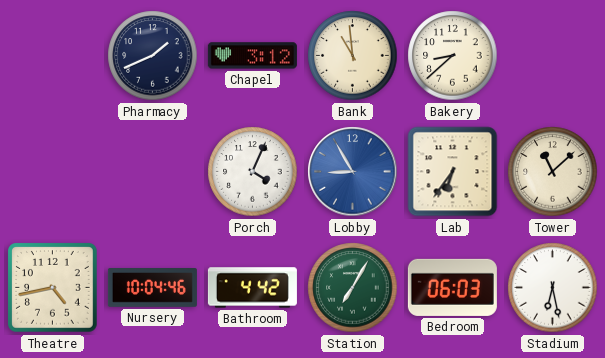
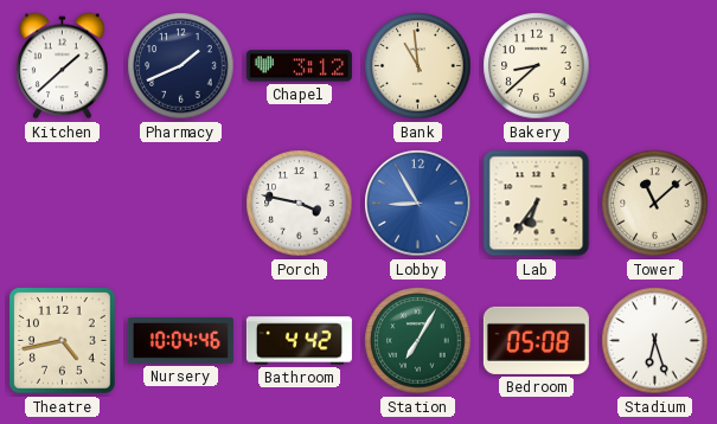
Kitchen: none -> 1:38 (63, 66)
Porch: 4:04 -> 3:47 (300, 204)
Bedroom: 06:03 -> 05:08 (536, 340)
Stadium: 6:28 -> 6:27 (655, 341)
